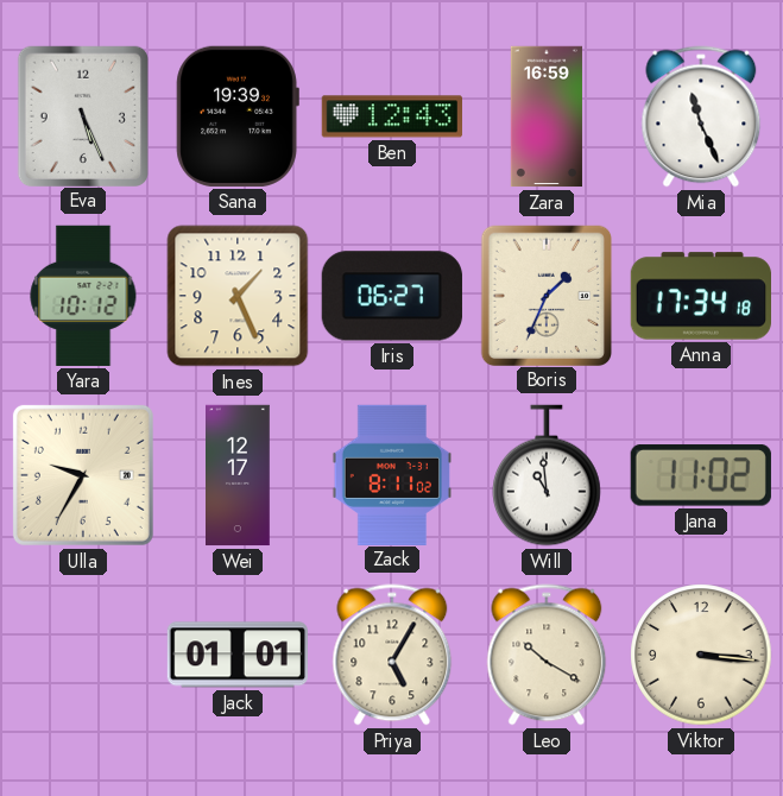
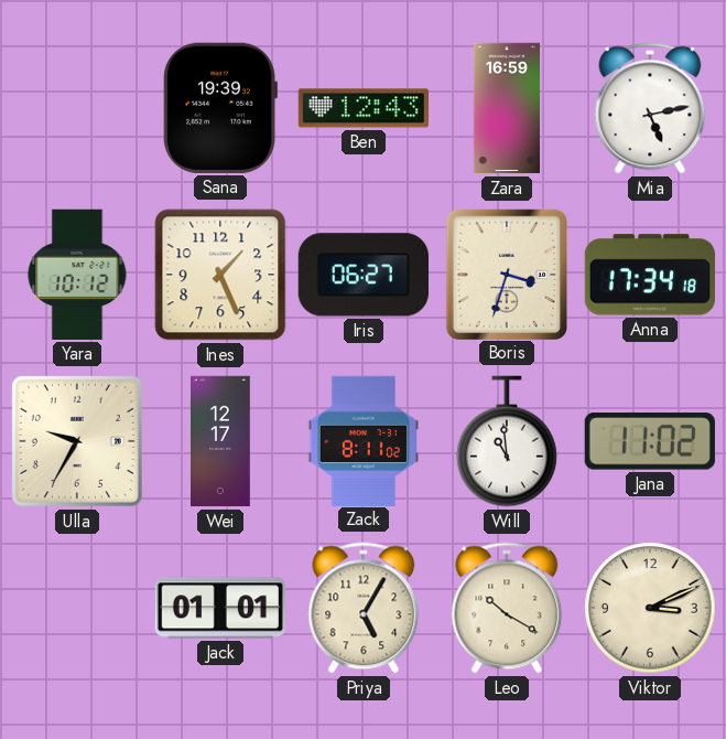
Eva: 5:26 -> none (82, 115)
Mia: 11:26 -> 5:13 (650, 108)
Boris: 1:34 -> 3:33 (506, 274)
Viktor: 3:16 -> 3:11 (650, 608)
